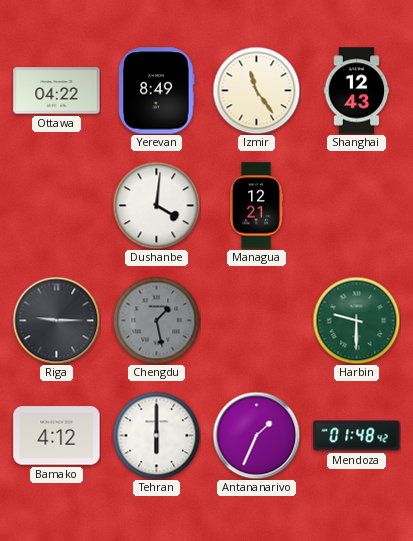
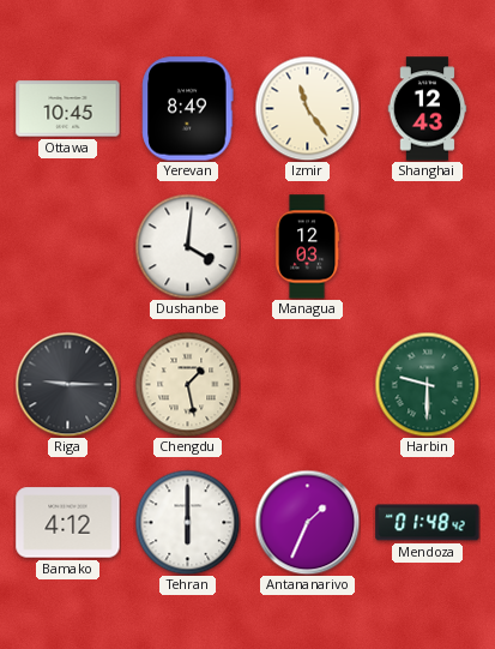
Ottawa: 04:22 -> 10:45 (68, 109)
Managua: 12:21 -> 12:03 (307, 247)
Chengdu dial: grey -> cream (187, 384)
